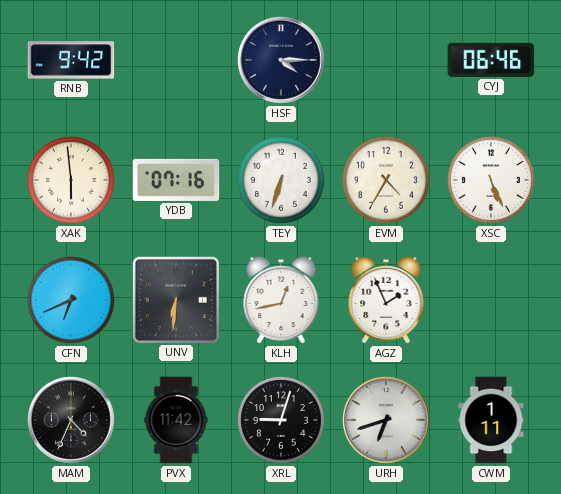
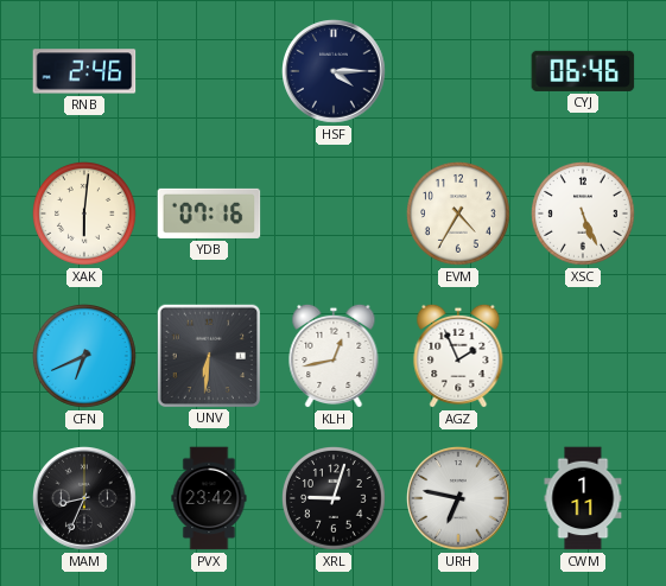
RNB: 9:42 -> 2:46 (84, 71)
XAK: 5:59 -> 6:01 (85, 215)
TEY: 6:33 -> none (282, 181)
MAM: 4:34 -> 8:34 (84, 498)
PVX: 11:42 -> 23:42 (209, 498)
URH: 6:42 -> 6:47 (458, 498)
